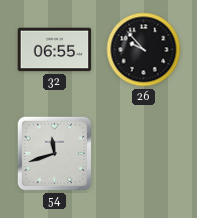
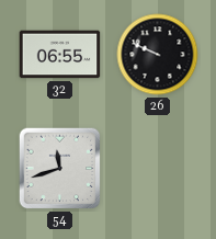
26: 9:53 -> 9:49 (158, 55)
